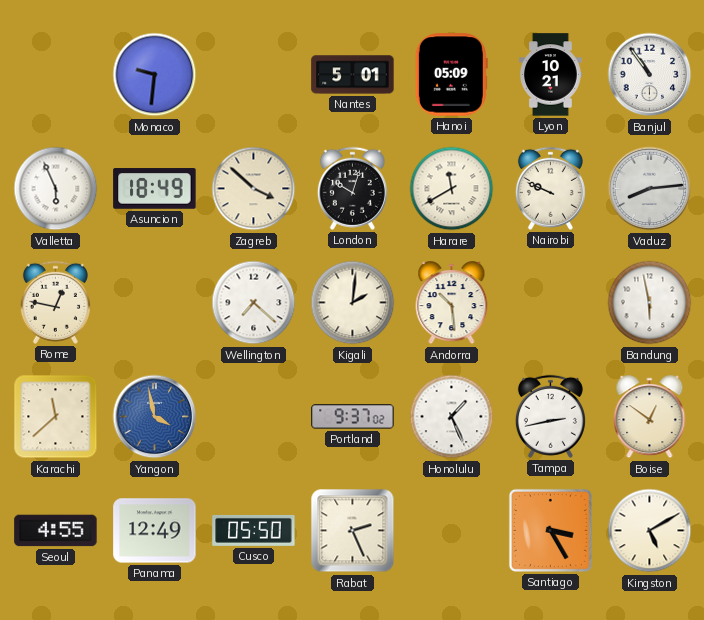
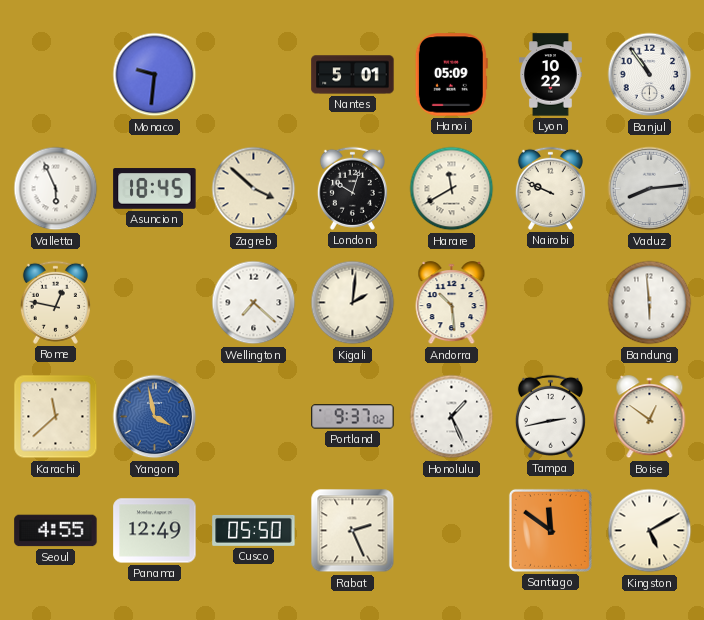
Lyon: 10:21 -> 10:22 (551, 75)
Asuncion: 18:49 -> 18:45 (155, 189)
Bandung: 5:58 -> 5:59 (650, 303)
Santiago: 3:25 -> 11:51 (550, 530)
